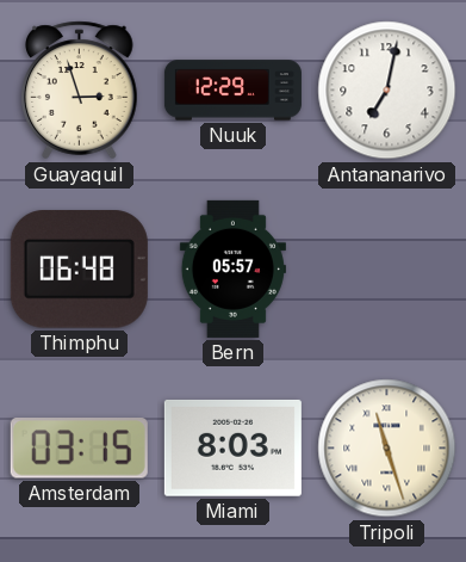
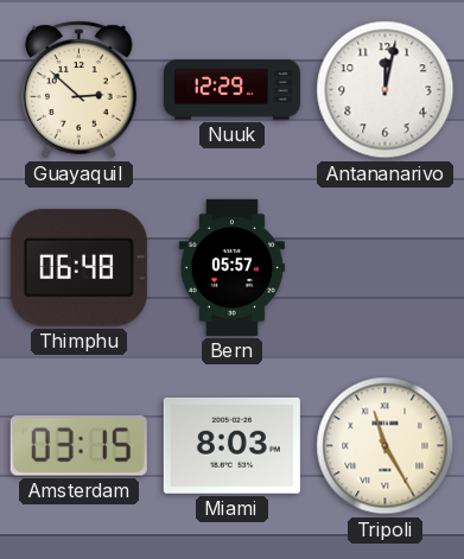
Guayaquil: 2:57 -> 2:52 (80, 90)
Antananarivo: 7:02 -> 12:02 (386, 90)
Tripoli: 11:27 -> 11:25 (386, 446)
